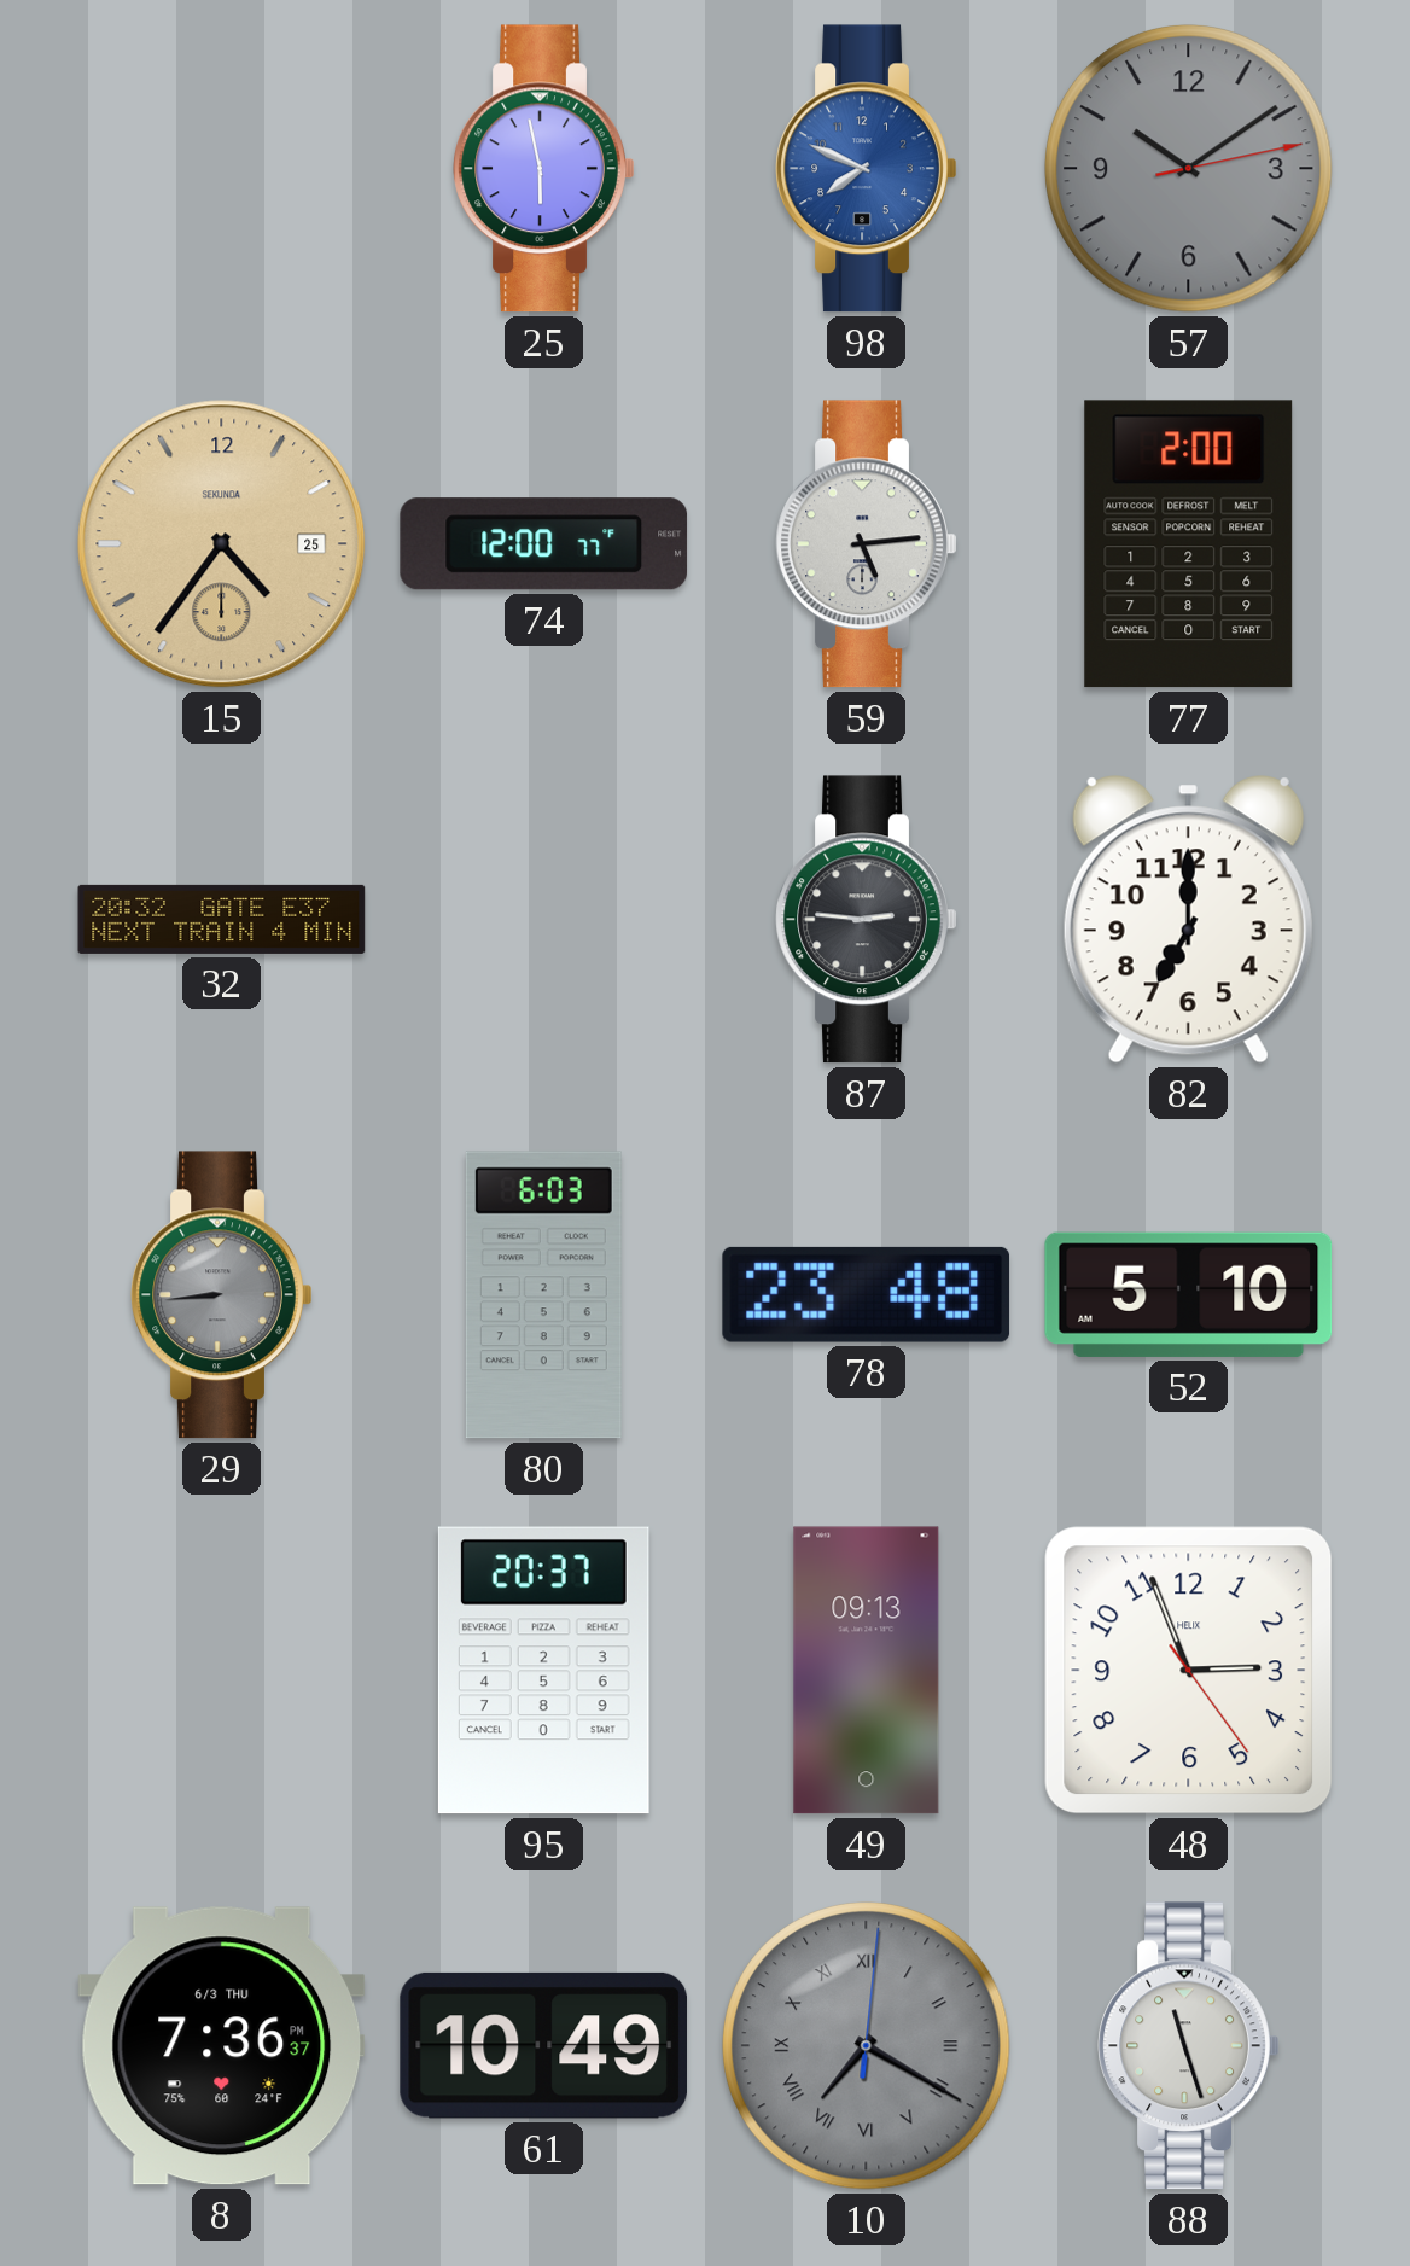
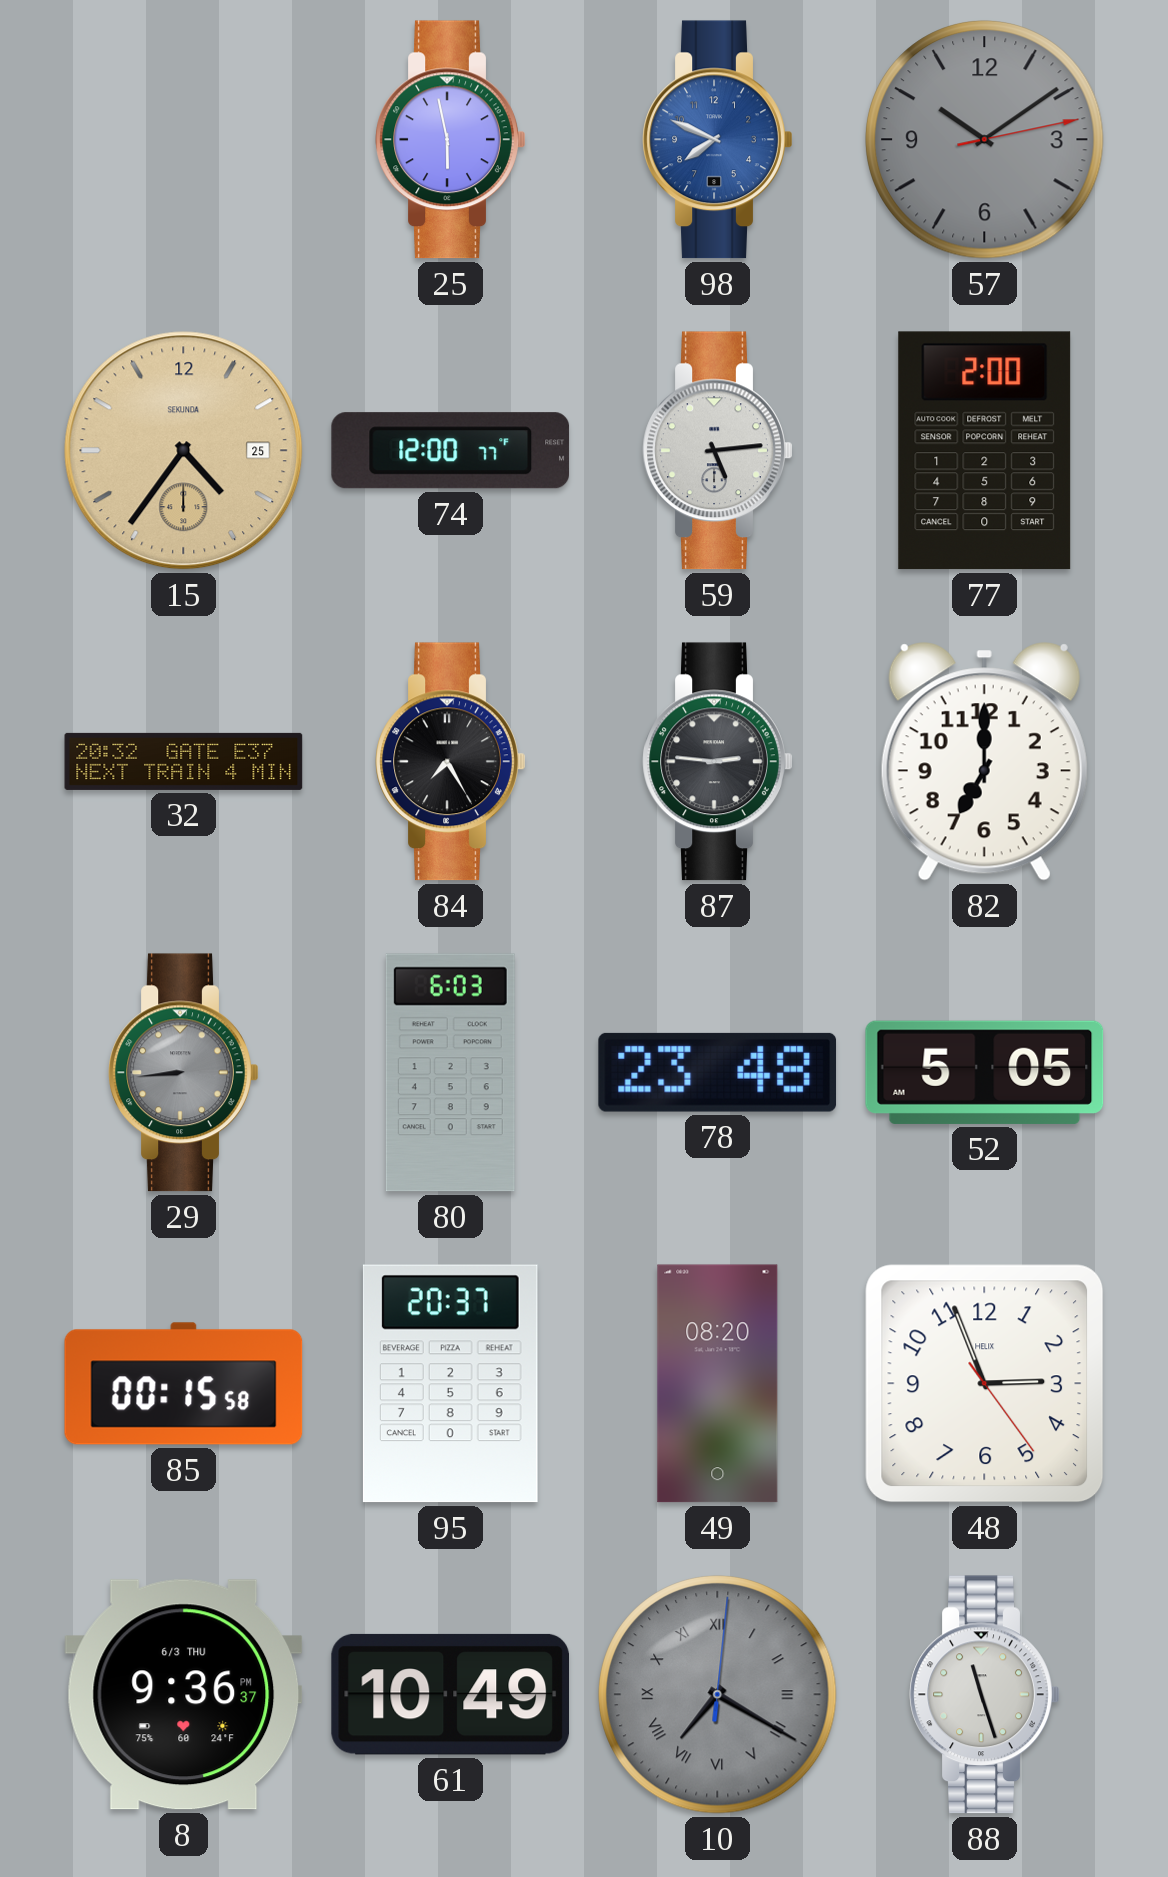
84: none -> 7:25 (451, 762)
52: 5:10 -> 5:05 (985, 1072)
85: none -> 00:15 (184, 1384)
49: 09:13 -> 08:20 (718, 1384)
8: 7:36 -> 9:36 (184, 1695)
